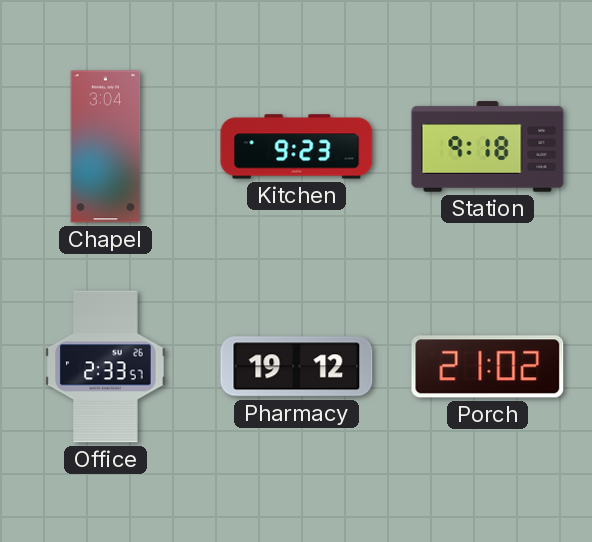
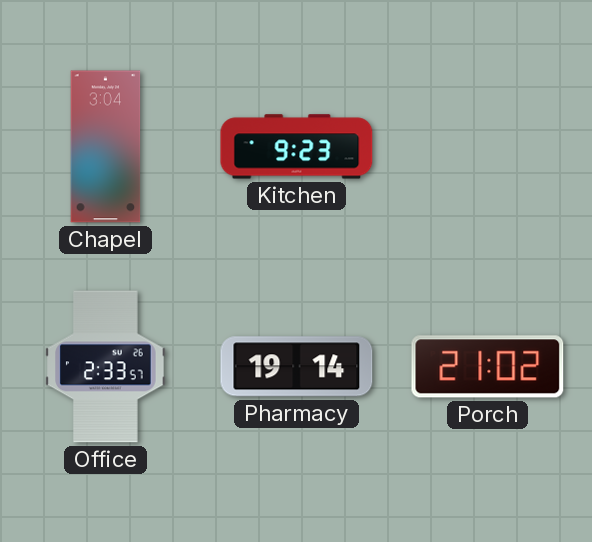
Station: 9:18 -> none (488, 147)
Pharmacy: 19:12 -> 19:14 (297, 367)
